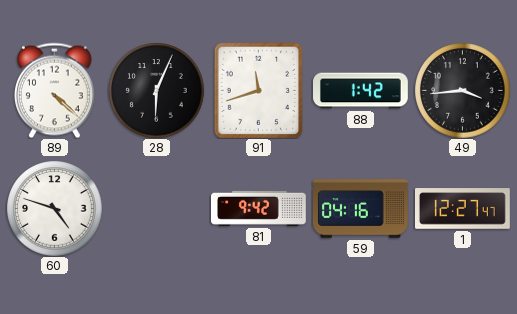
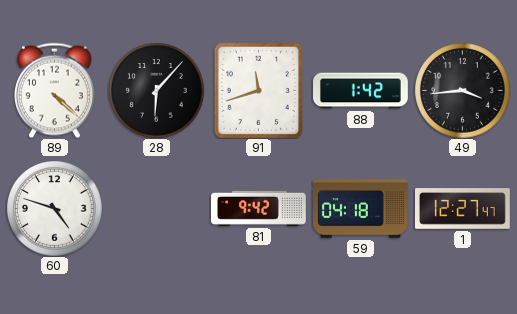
28: 6:04 -> 6:07 (156, 90)
59: 04:16 -> 04:18 (361, 209)
